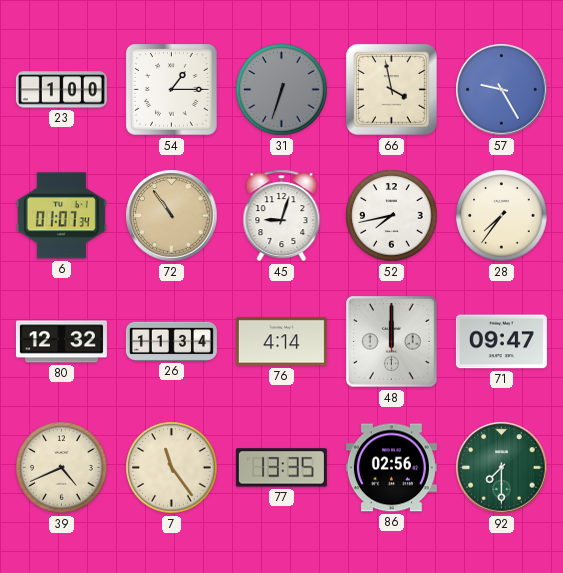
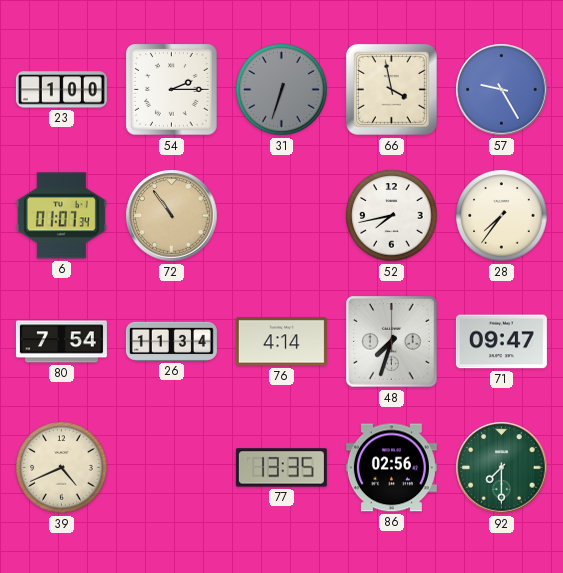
54: 1:15 -> 2:15 (172, 90)
45: 9:03 -> none (282, 216)
80: 12:32 -> 7:54 (61, 342)
48: 12:00 -> 7:33 (392, 342)
7: 11:24 -> none (172, 468)
